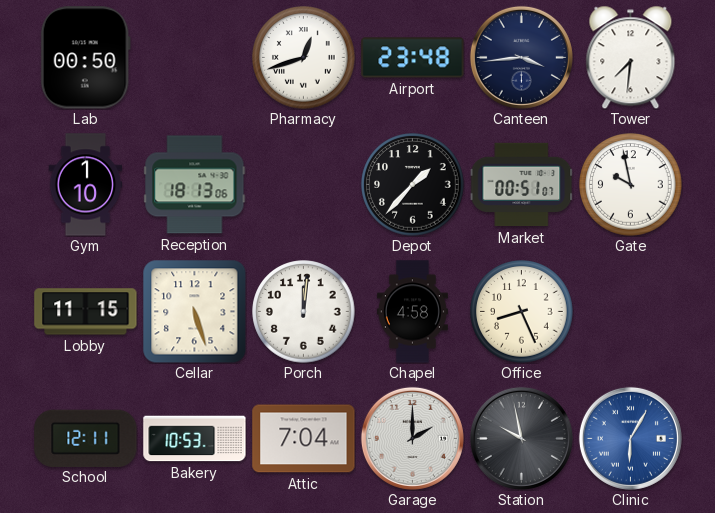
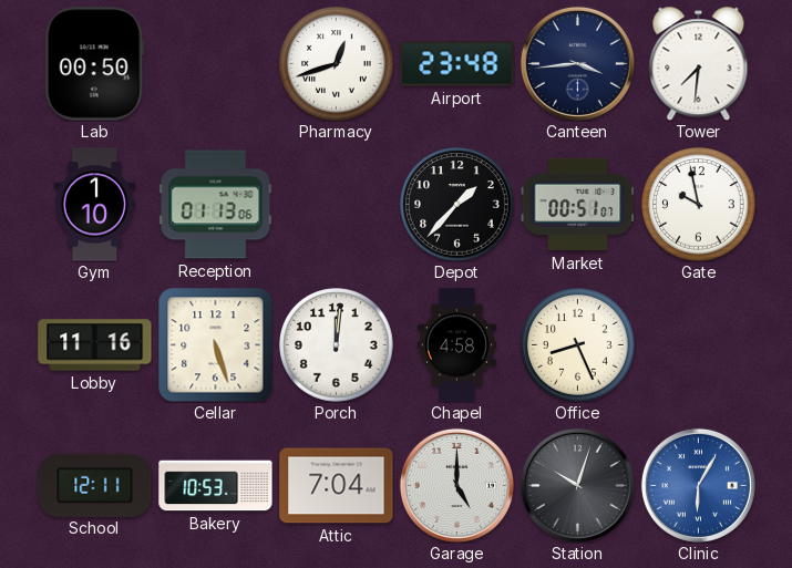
Reception: 18:13 -> 01:13 (216, 205)
Lobby: 11:15 -> 11:16 (95, 345)
Garage: 2:00 -> 5:00 (456, 485)
Station: 9:58 -> 10:03 (577, 485)
